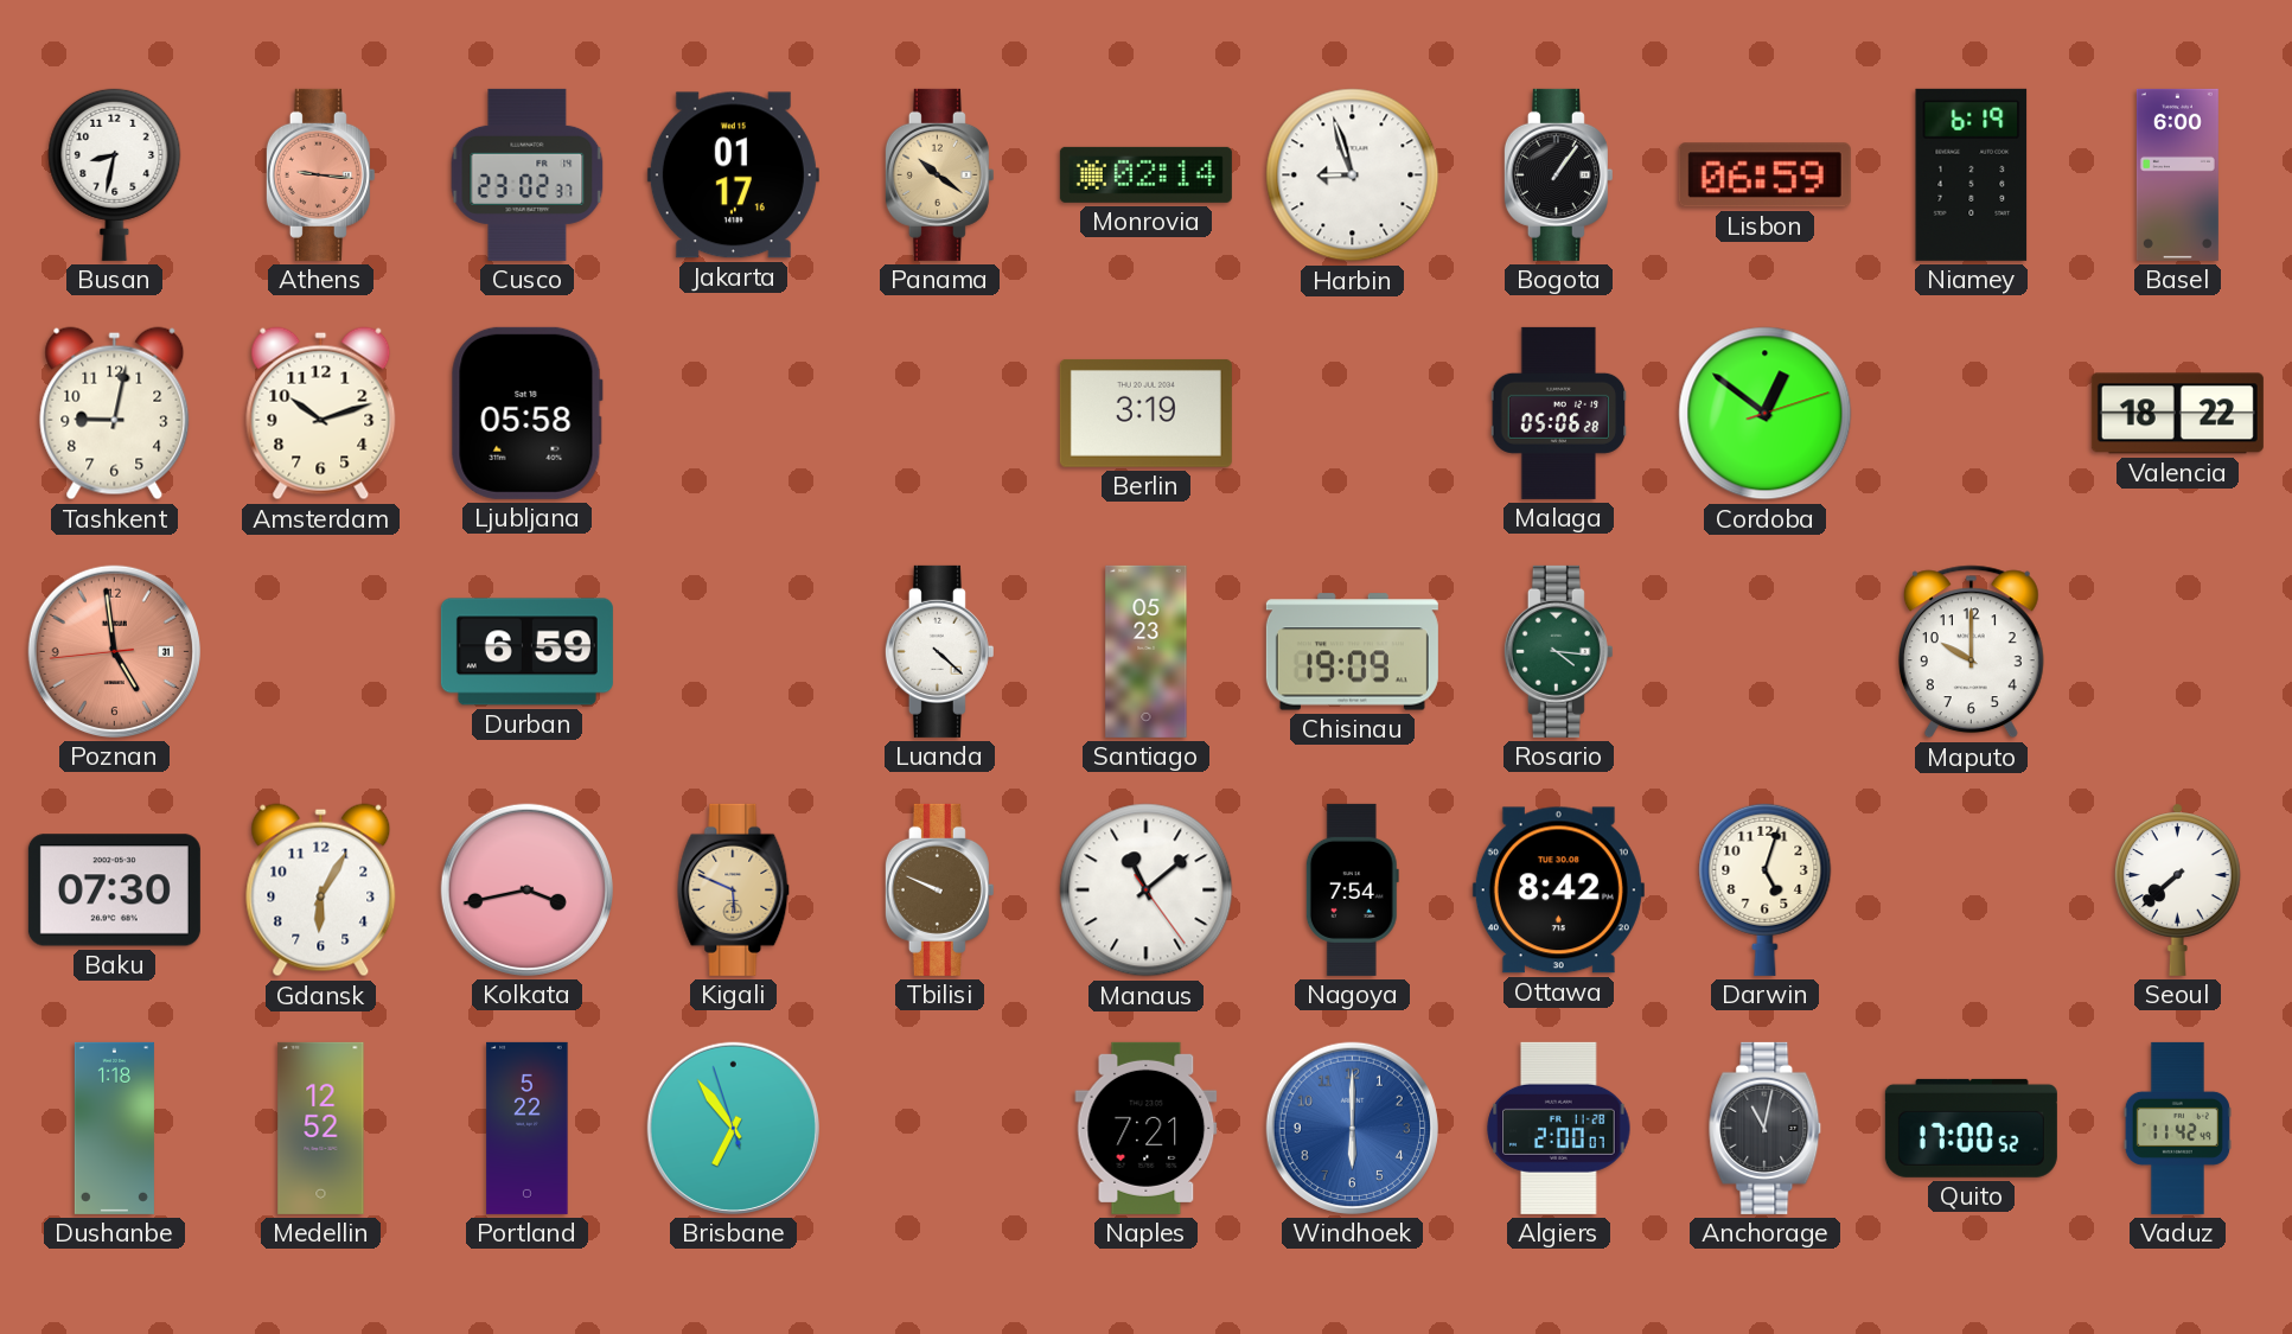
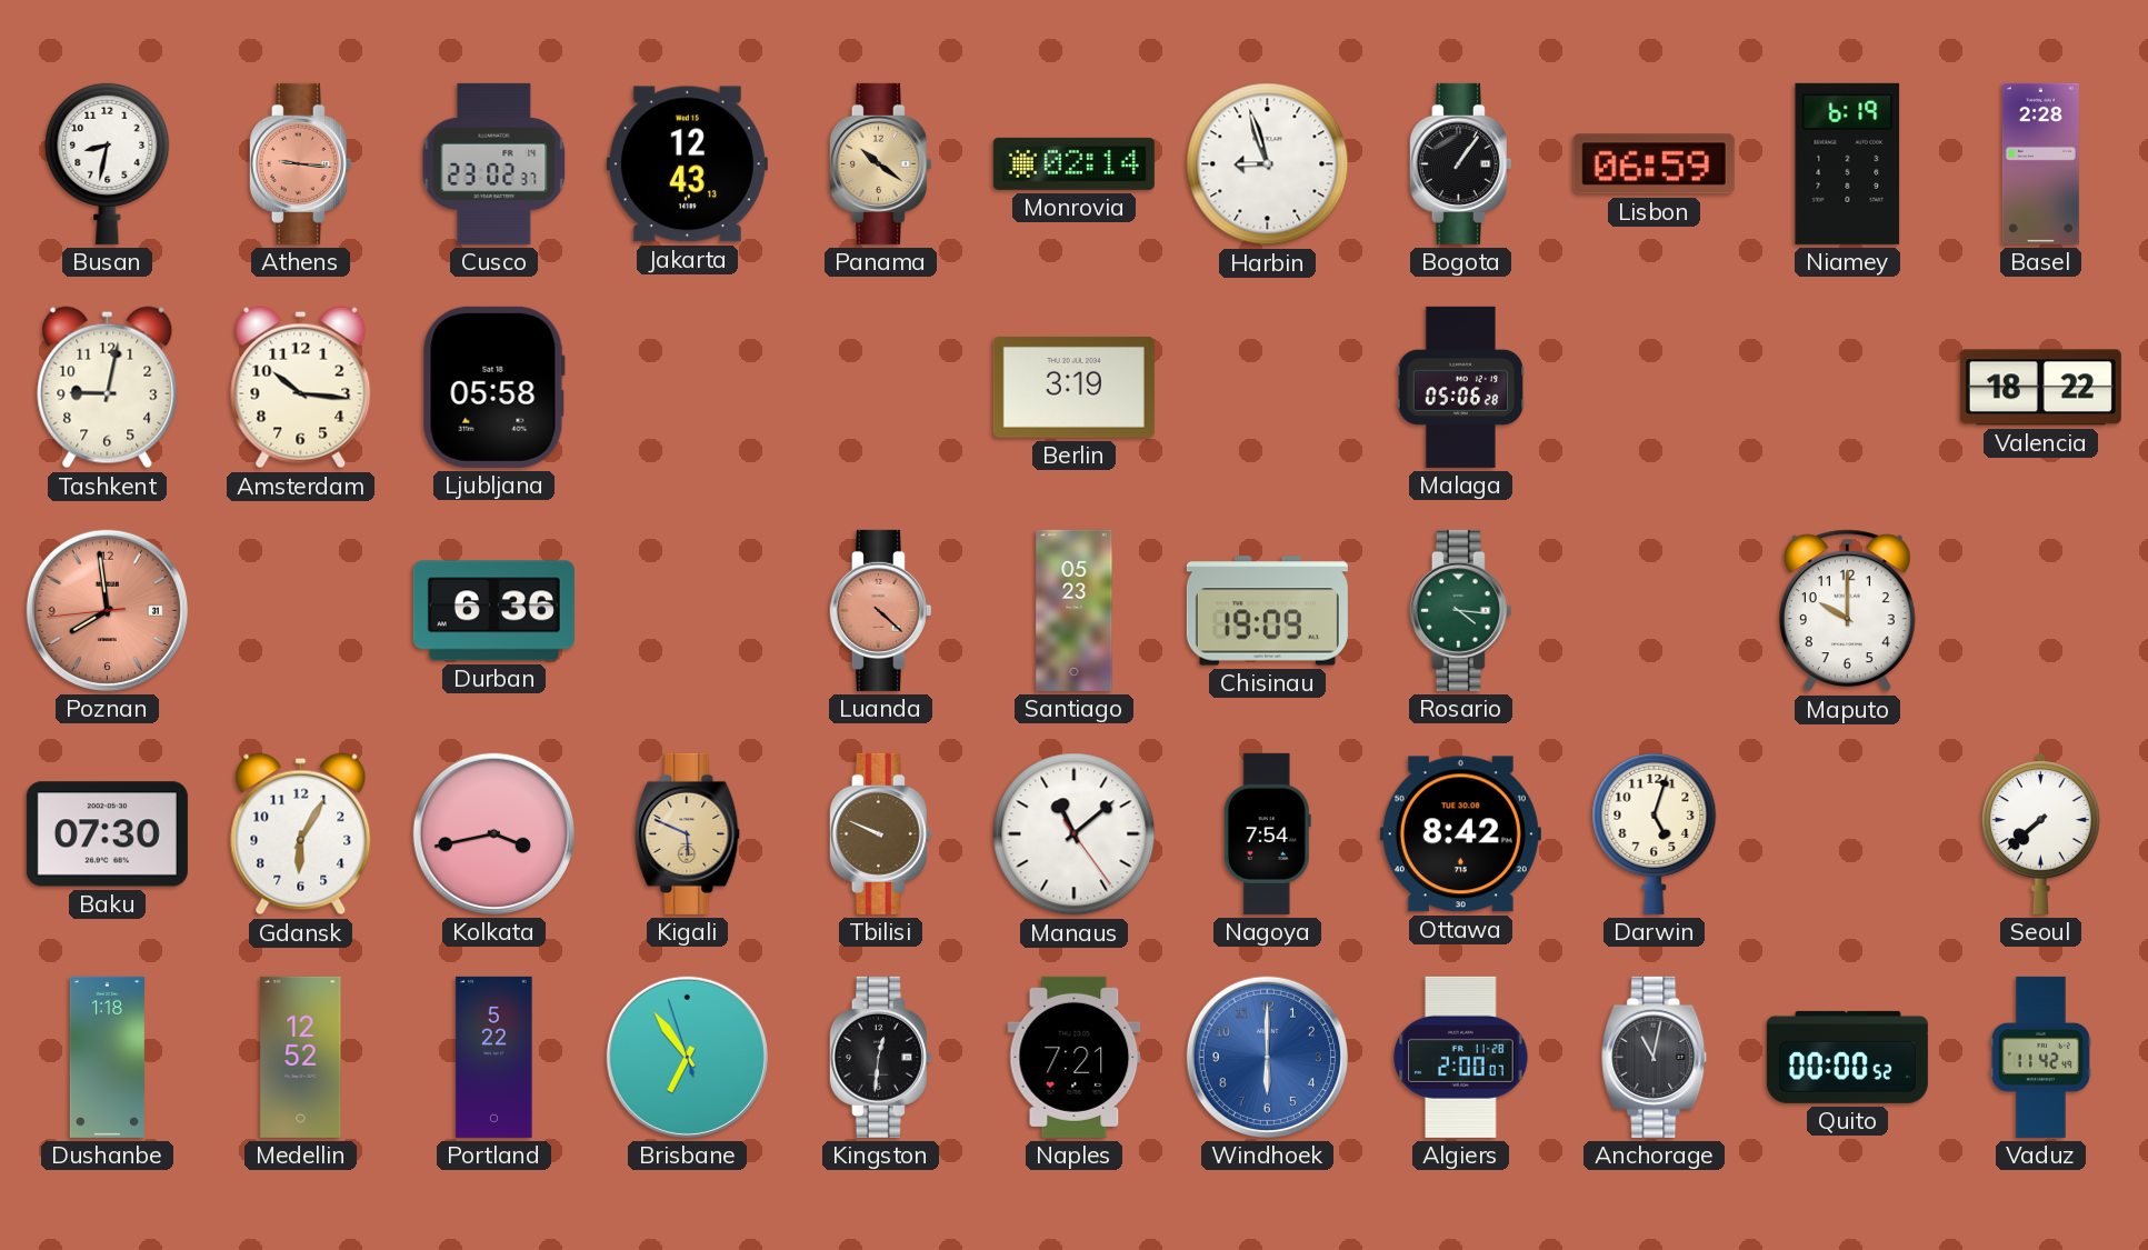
Jakarta: 01:17 -> 12:43 (687, 164)
Basel: 6:00 -> 2:28 (2040, 163)
Amsterdam: 10:12 -> 10:16 (301, 388)
Cordoba: 12:51 -> none (1766, 414)
Poznan: 4:58 -> 7:58 (107, 610)
Durban: 6:59 -> 6:36 (493, 611)
Luanda dial: white -> salmon (880, 610)
Kingston: none -> 12:31 (880, 1057)
Quito: 17:00 -> 00:00 (1847, 1057)
